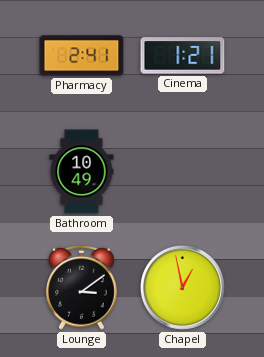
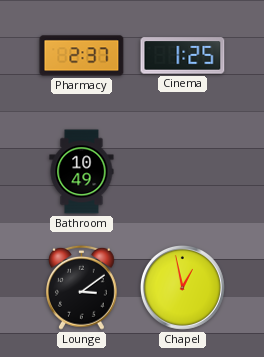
Pharmacy: 2:41 -> 2:37 (82, 56)
Cinema: 1:21 -> 1:25 (183, 56)
